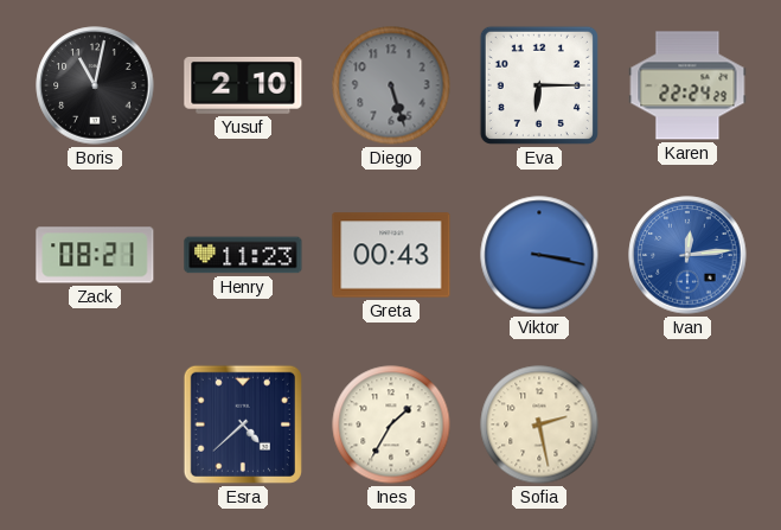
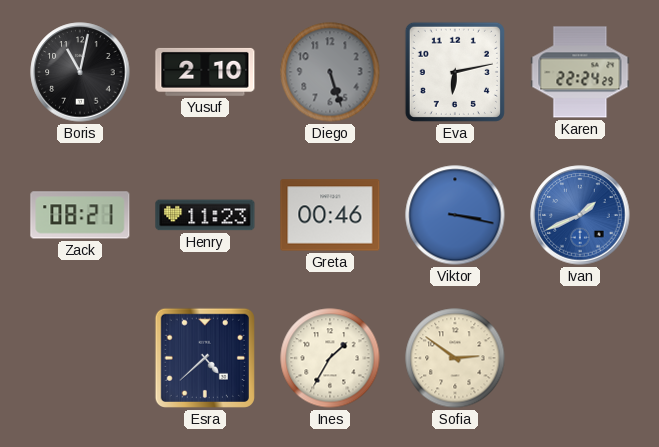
Eva: 6:15 -> 6:13 (455, 72)
Greta: 00:43 -> 00:46 (330, 215)
Ivan: 12:14 -> 1:41 (580, 215)
Sofia: 2:28 -> 2:51 (455, 358)
